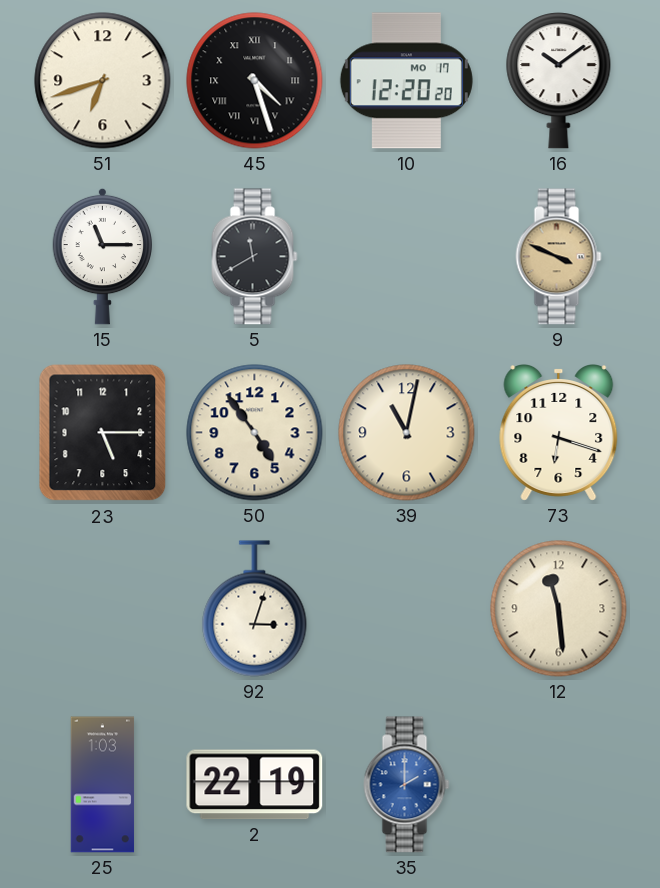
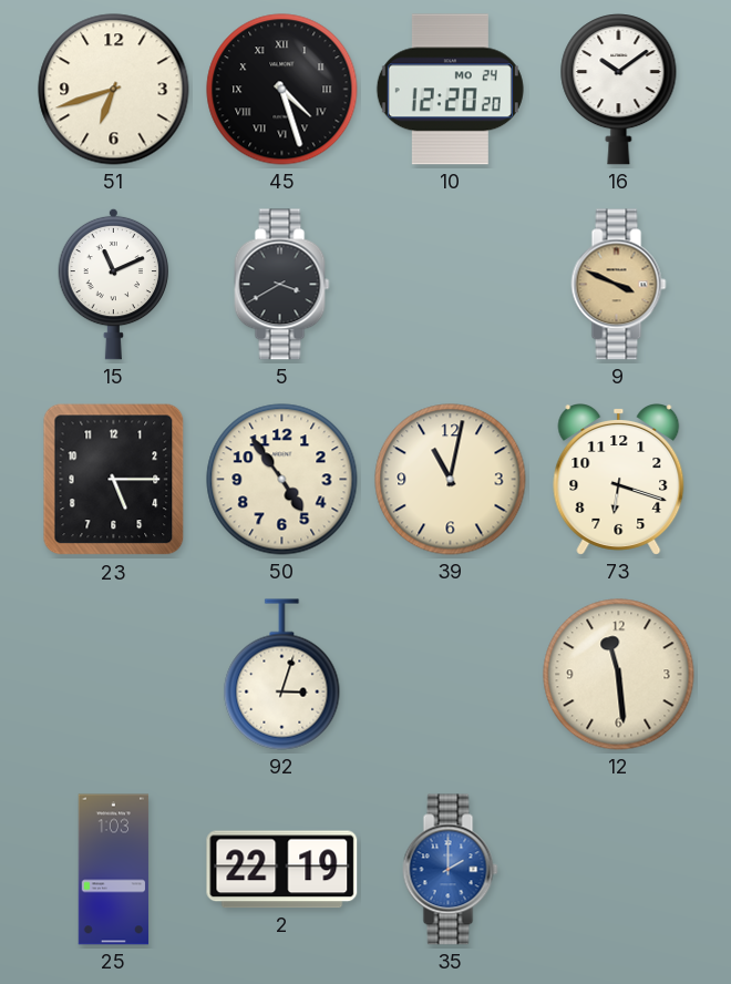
10 date: MO 17 -> MO 24 (450, 90)
15: 11:15 -> 11:11 (114, 284)
5: 11:40 -> 3:40 (282, 285)
